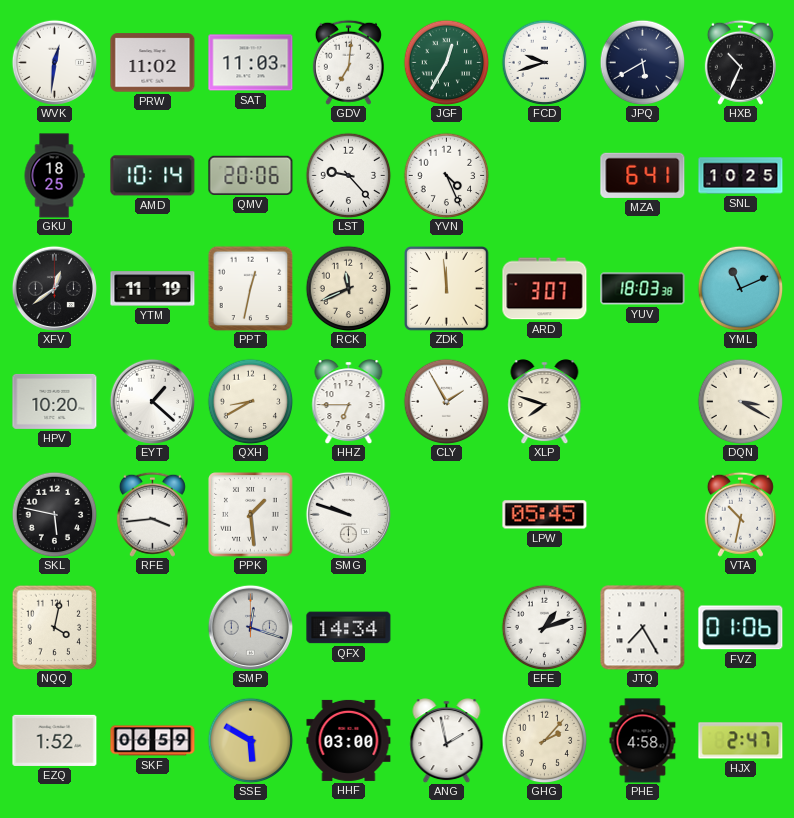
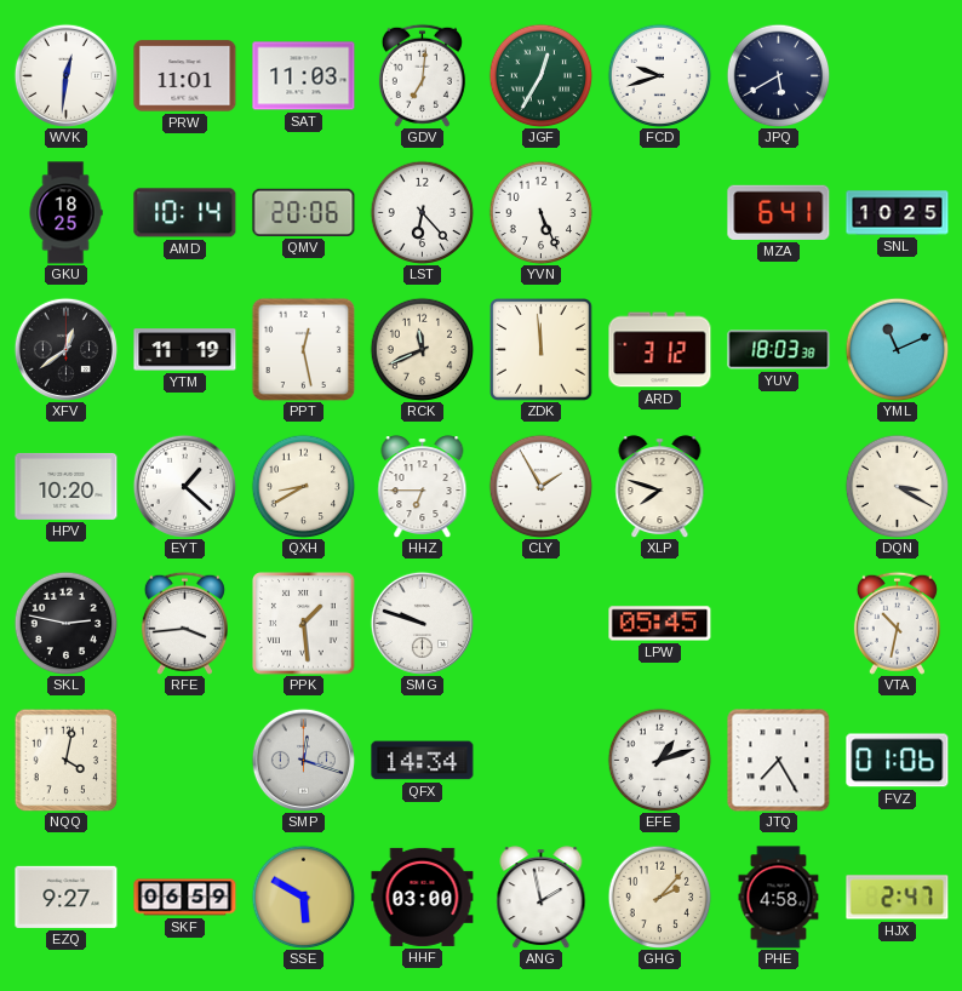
PRW: 11:02 -> 11:01 (185, 76)
HXB: 10:34 -> none (740, 62)
LST: 9:23 -> 6:23 (422, 212)
YVN: 4:26 -> 5:26 (540, 212)
PPT: 12:32 -> 12:28 (303, 349)
ARD: 3:07 -> 3:12 (660, 350)
SKL: 5:47 -> 2:47 (65, 623)
EZQ: 1:52 -> 9:27 (67, 897)
